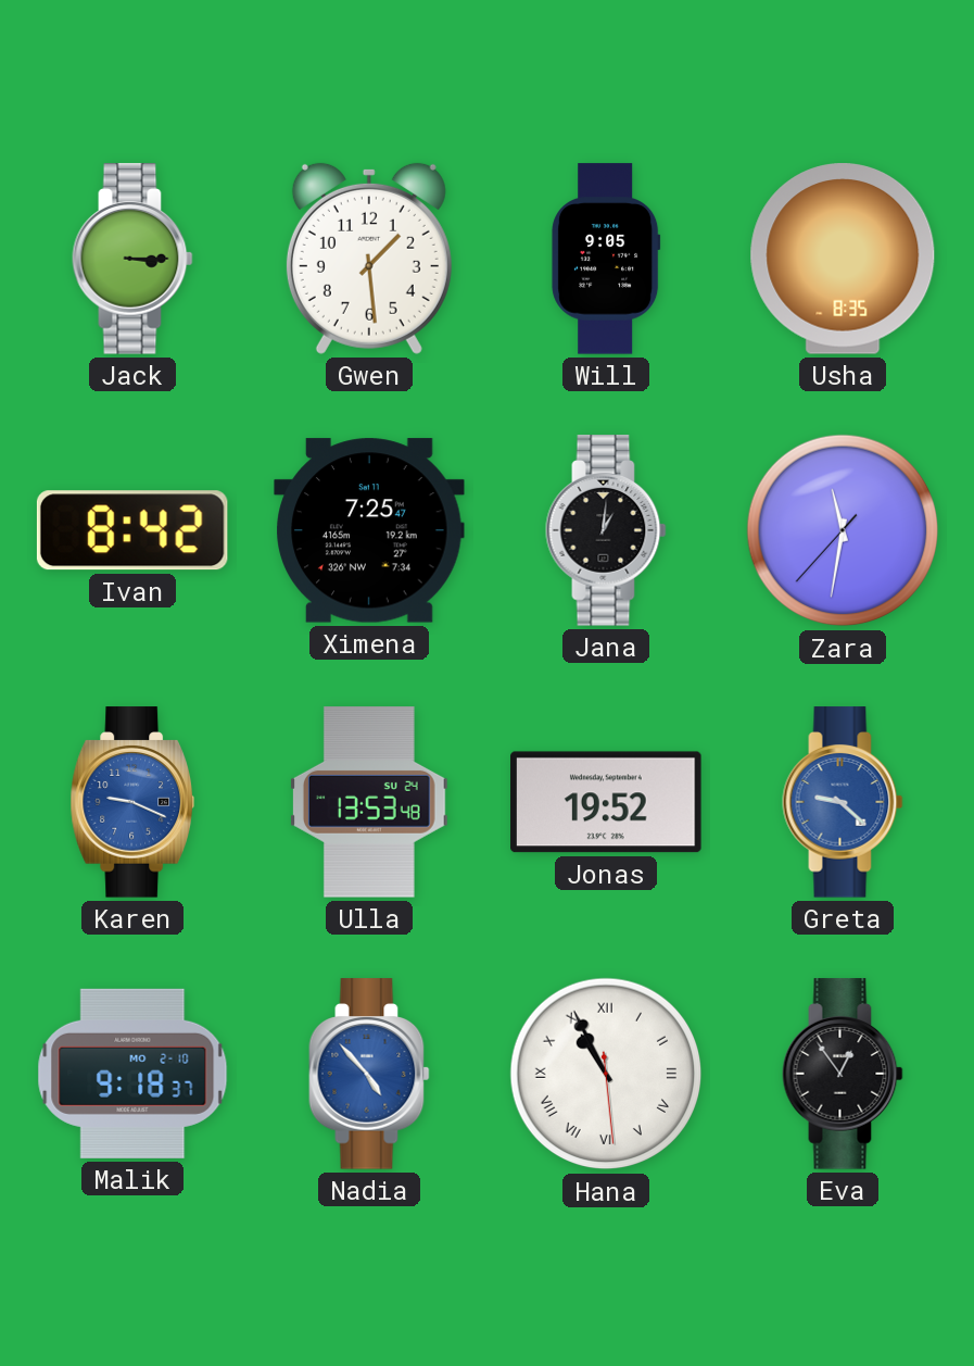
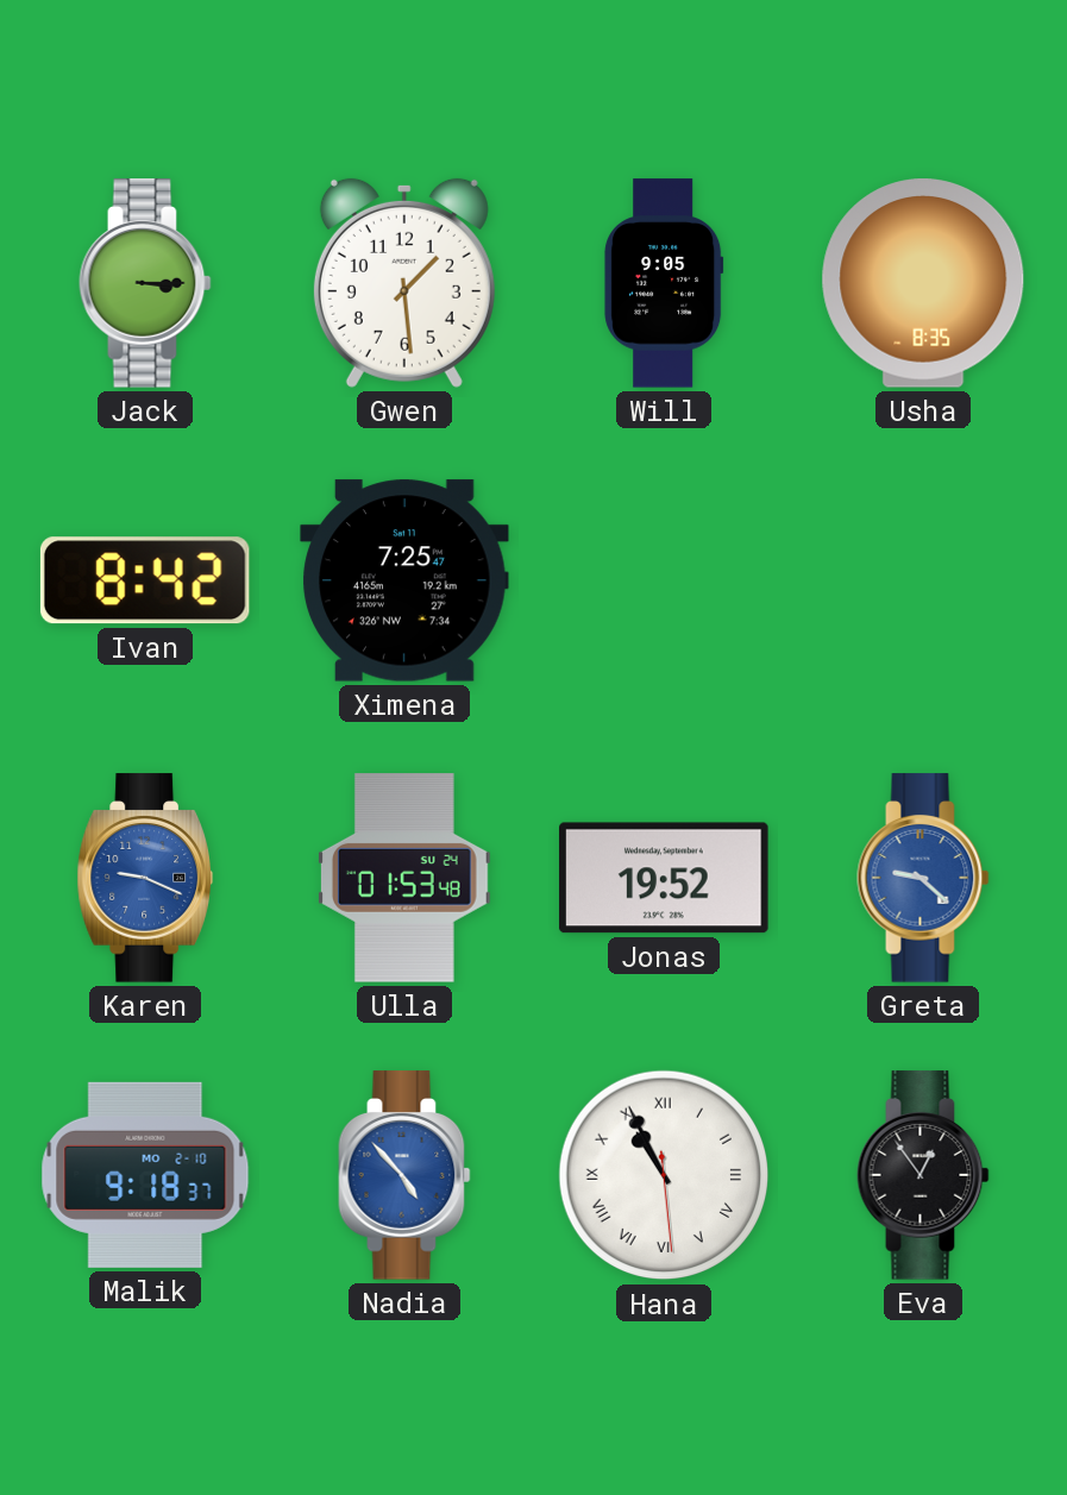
Jana: 1:01 -> none (606, 530)
Zara: 11:31 -> none (843, 530)
Ulla: 13:53 -> 01:53 (404, 878)
